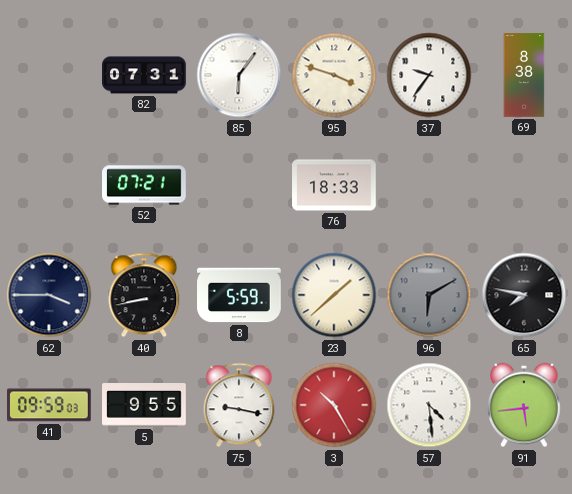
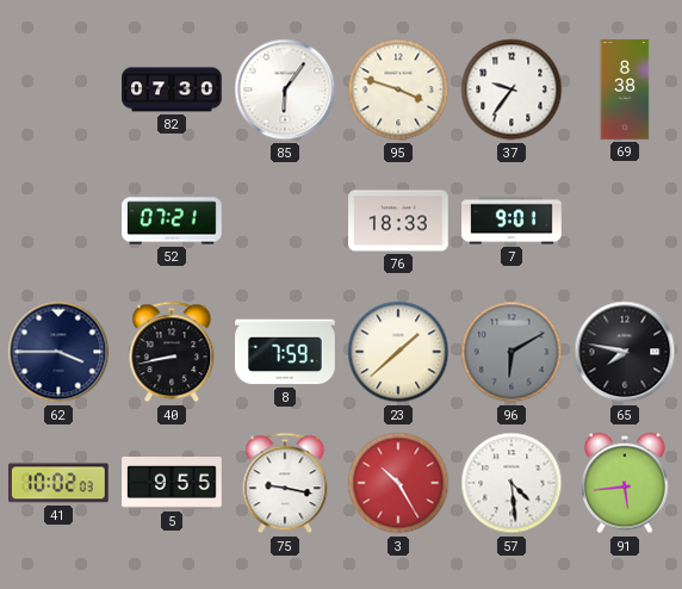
82: 07:31 -> 07:30 (172, 89)
7: none -> 9:01 (511, 221)
8: 5:59 -> 7:59 (285, 352)
41: 09:59 -> 10:02 (60, 483)
